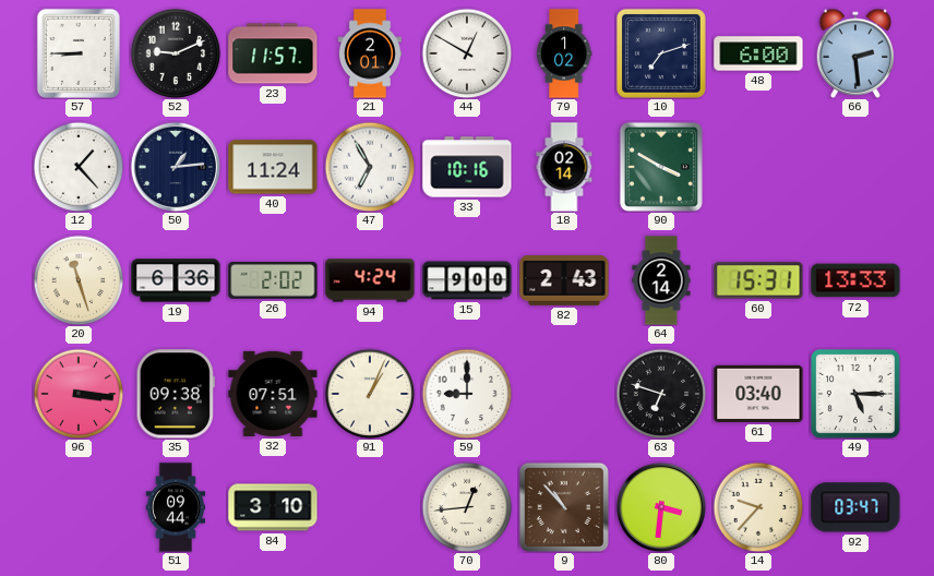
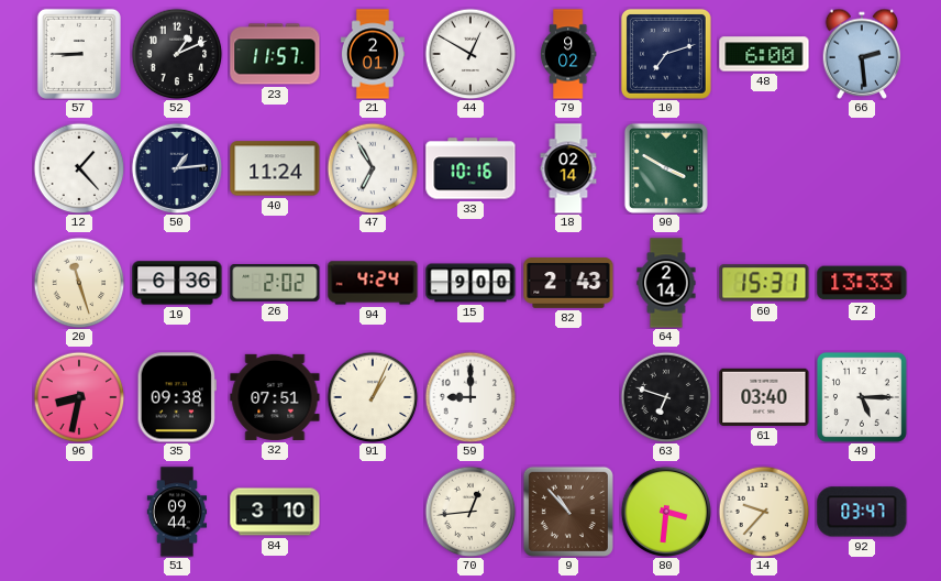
52: 9:11 -> 1:11 (177, 54)
79: 1:02 -> 9:02 (568, 54)
96: 3:16 -> 8:32 (79, 397)
